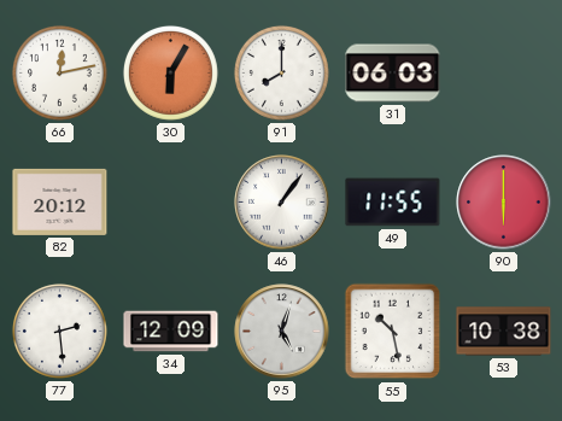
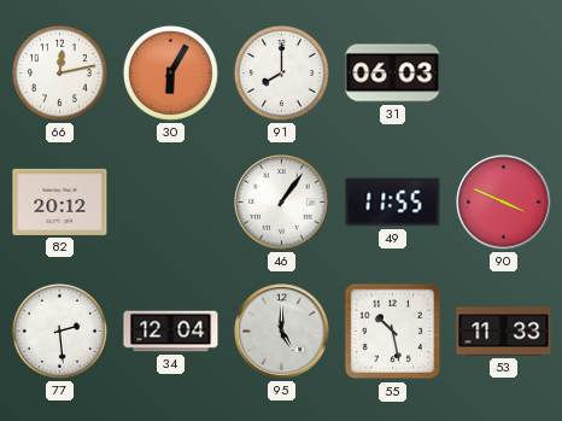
90: 6:00 -> 3:49 (504, 203)
34: 12:09 -> 12:04 (171, 332)
95: 5:03 -> 5:00 (282, 332)
53: 10:38 -> 11:33 (504, 332)
